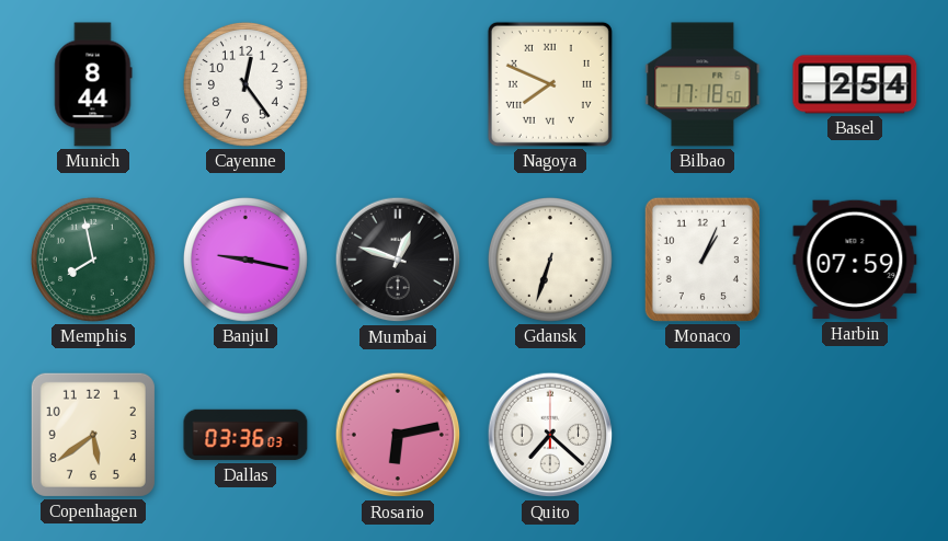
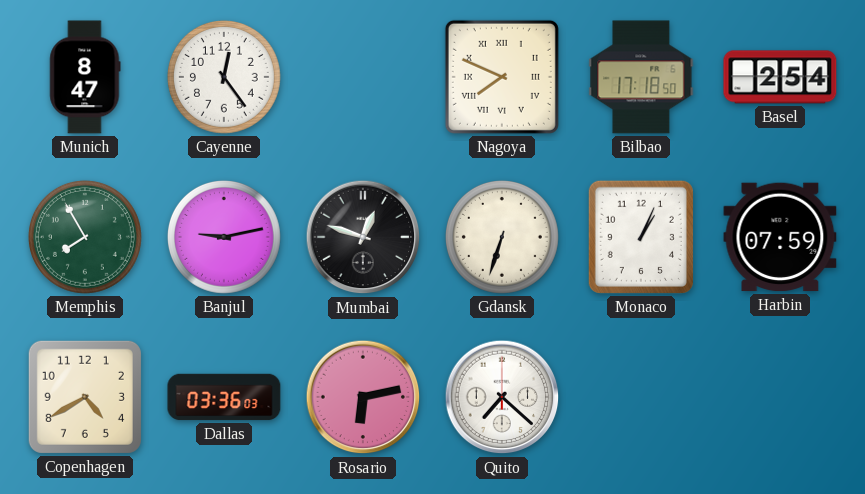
Munich: 8:44 -> 8:47 (85, 77)
Memphis: 7:58 -> 7:55 (85, 237)
Banjul: 9:17 -> 9:13 (224, 237)
Copenhagen: 5:39 -> 4:40 (85, 397)
